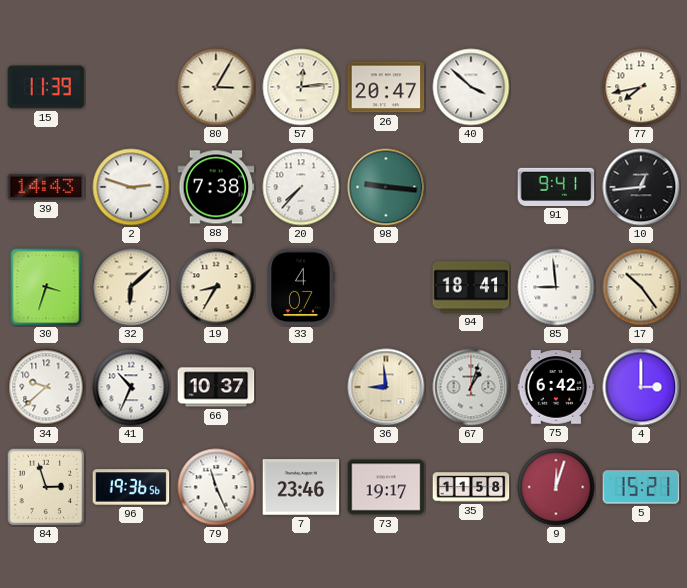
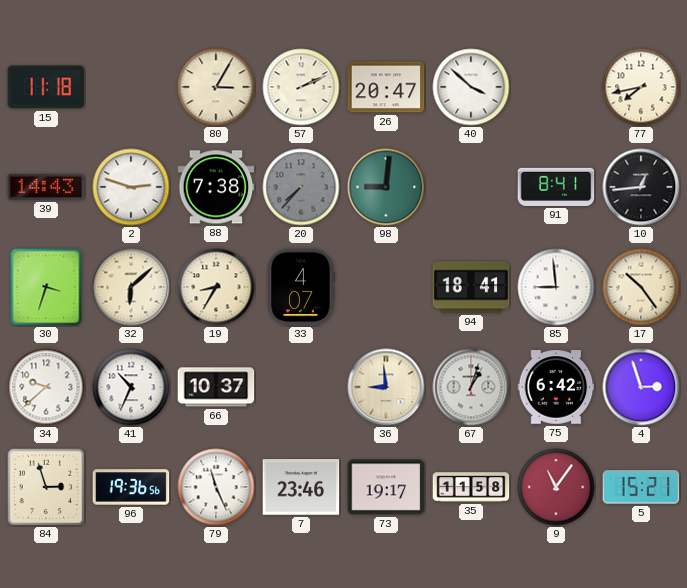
15: 11:39 -> 11:18 (46, 87)
57: 12:14 -> 2:11 (301, 87)
20 dial: white -> grey (301, 187)
98: 9:16 -> 9:01 (386, 187)
91: 9:41 -> 8:41 (556, 187)
4: 3:00 -> 2:57 (641, 387)
9: 12:03 -> 11:06 (556, 487)
